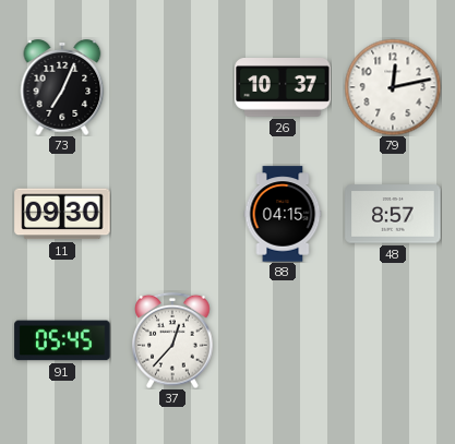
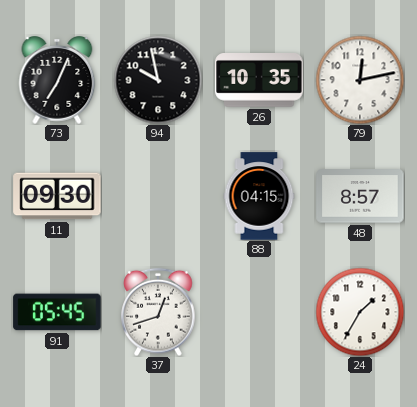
94: none -> 9:58 (158, 80)
26: 10:37 -> 10:35 (259, 81)
37: 12:37 -> 12:42 (158, 312)
24: none -> 1:35 (360, 312)
